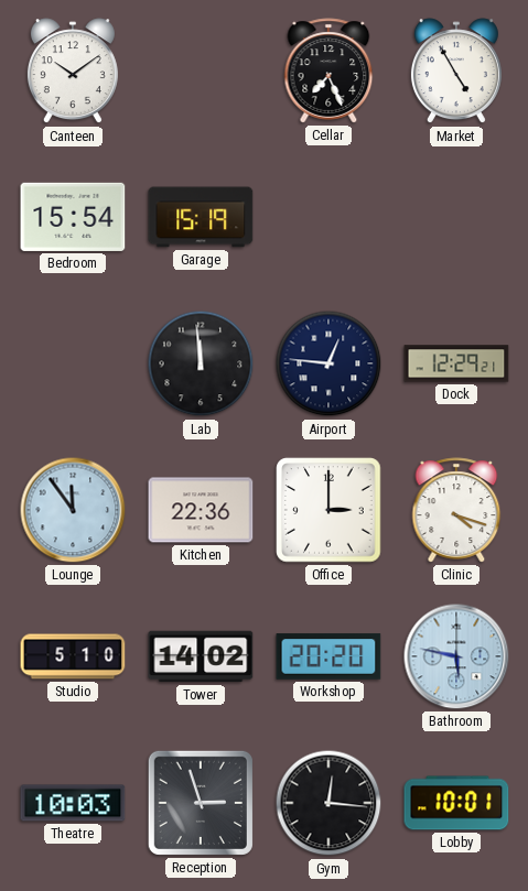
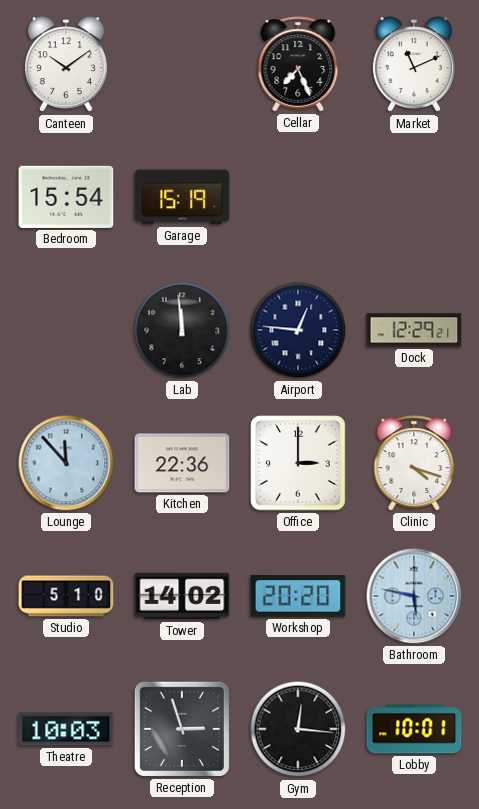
Market: 4:55 -> 11:11 (414, 65)
Lounge: 11:54 -> 11:53 (66, 463)
